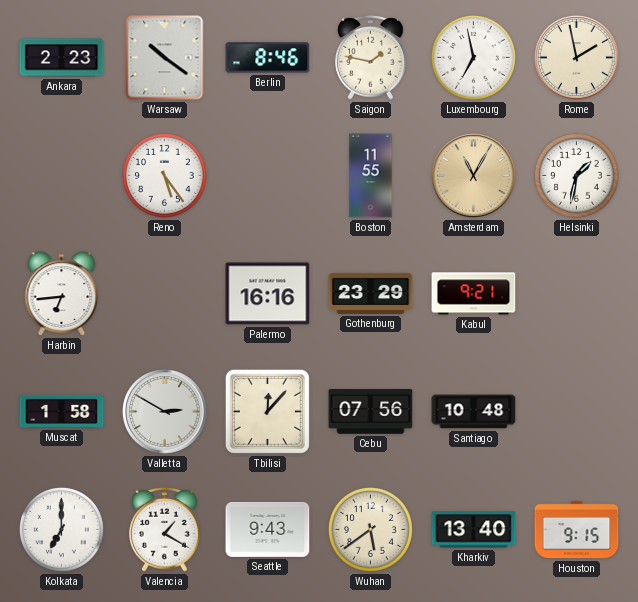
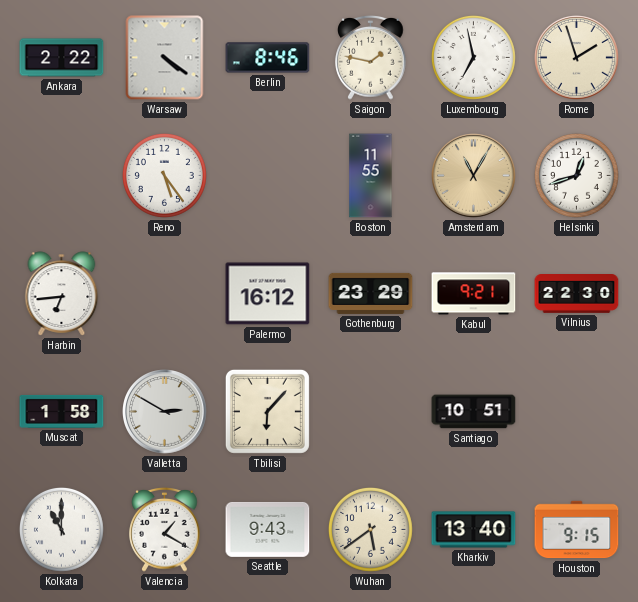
Ankara: 2:23 -> 2:22 (62, 58)
Warsaw: 10:21 -> 4:21 (165, 58)
Rome: 1:58 -> 1:57 (577, 58)
Helsinki: 1:32 -> 12:42 (576, 175)
Palermo: 16:16 -> 16:12 (268, 294)
Vilnius: none -> 22:30 (577, 294)
Tbilisi: 12:07 -> 6:07 (267, 411)
Cebu: 07:56 -> none (371, 412)
Santiago: 10:48 -> 10:51 (474, 412)
Kolkata: 7:00 -> 11:00 (61, 529)
